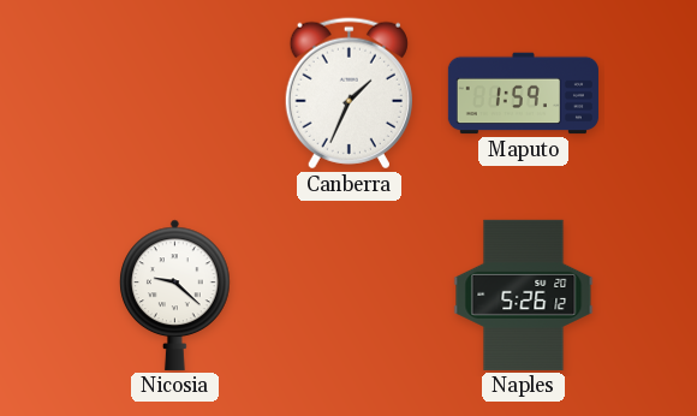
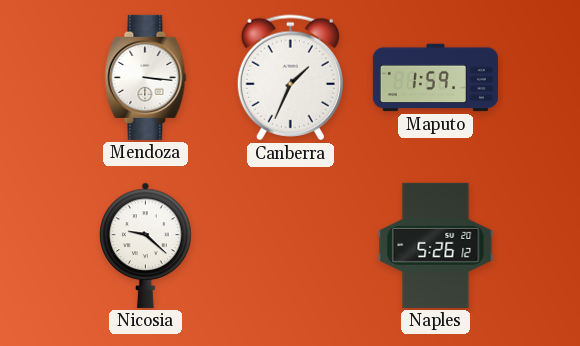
Mendoza: none -> 3:16 (146, 77)
